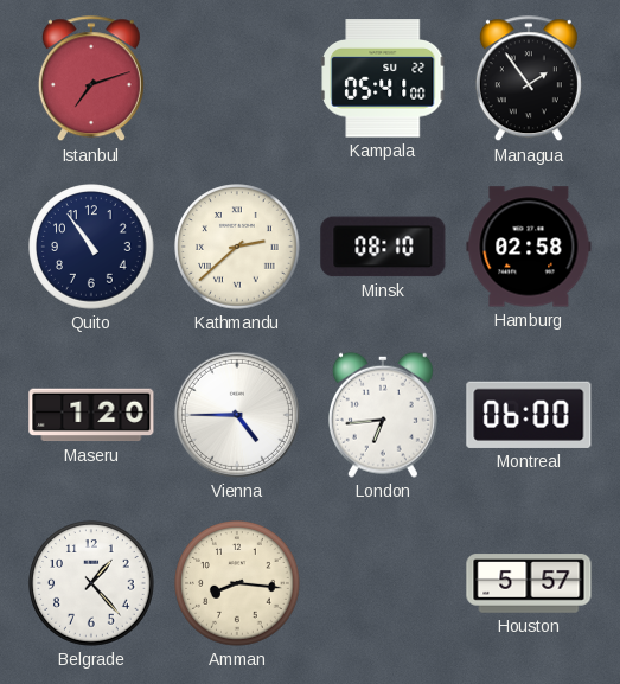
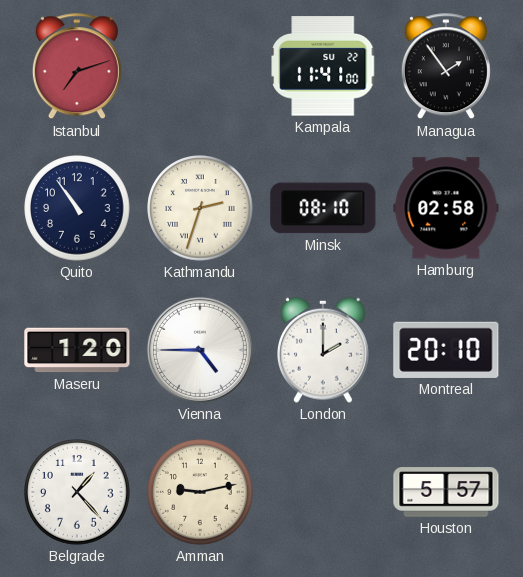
Kampala: 05:41 -> 11:41 (324, 66)
Kathmandu: 2:38 -> 2:33 (200, 208)
London: 6:44 -> 2:00 (323, 350)
Montreal: 06:00 -> 20:10 (446, 350)
Amman: 8:16 -> 9:13 (200, 492)
